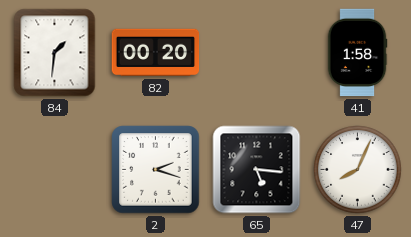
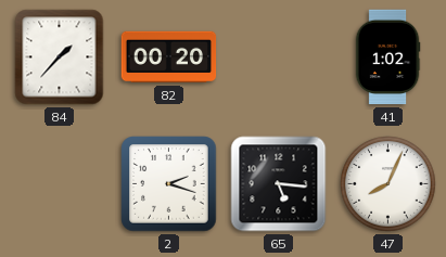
84: 1:31 -> 1:37 (60, 57)
41: 1:58 -> 1:02 (387, 57)
